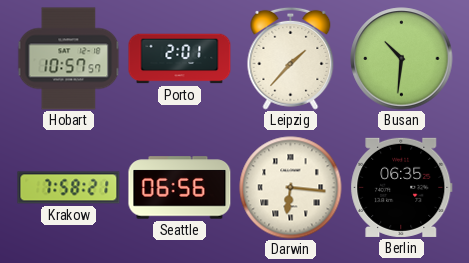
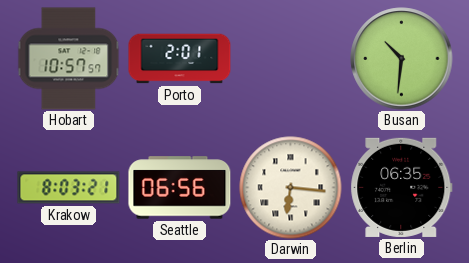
Leipzig: 1:37 -> none (291, 58)
Krakow: 7:58 -> 8:03 (69, 188)
